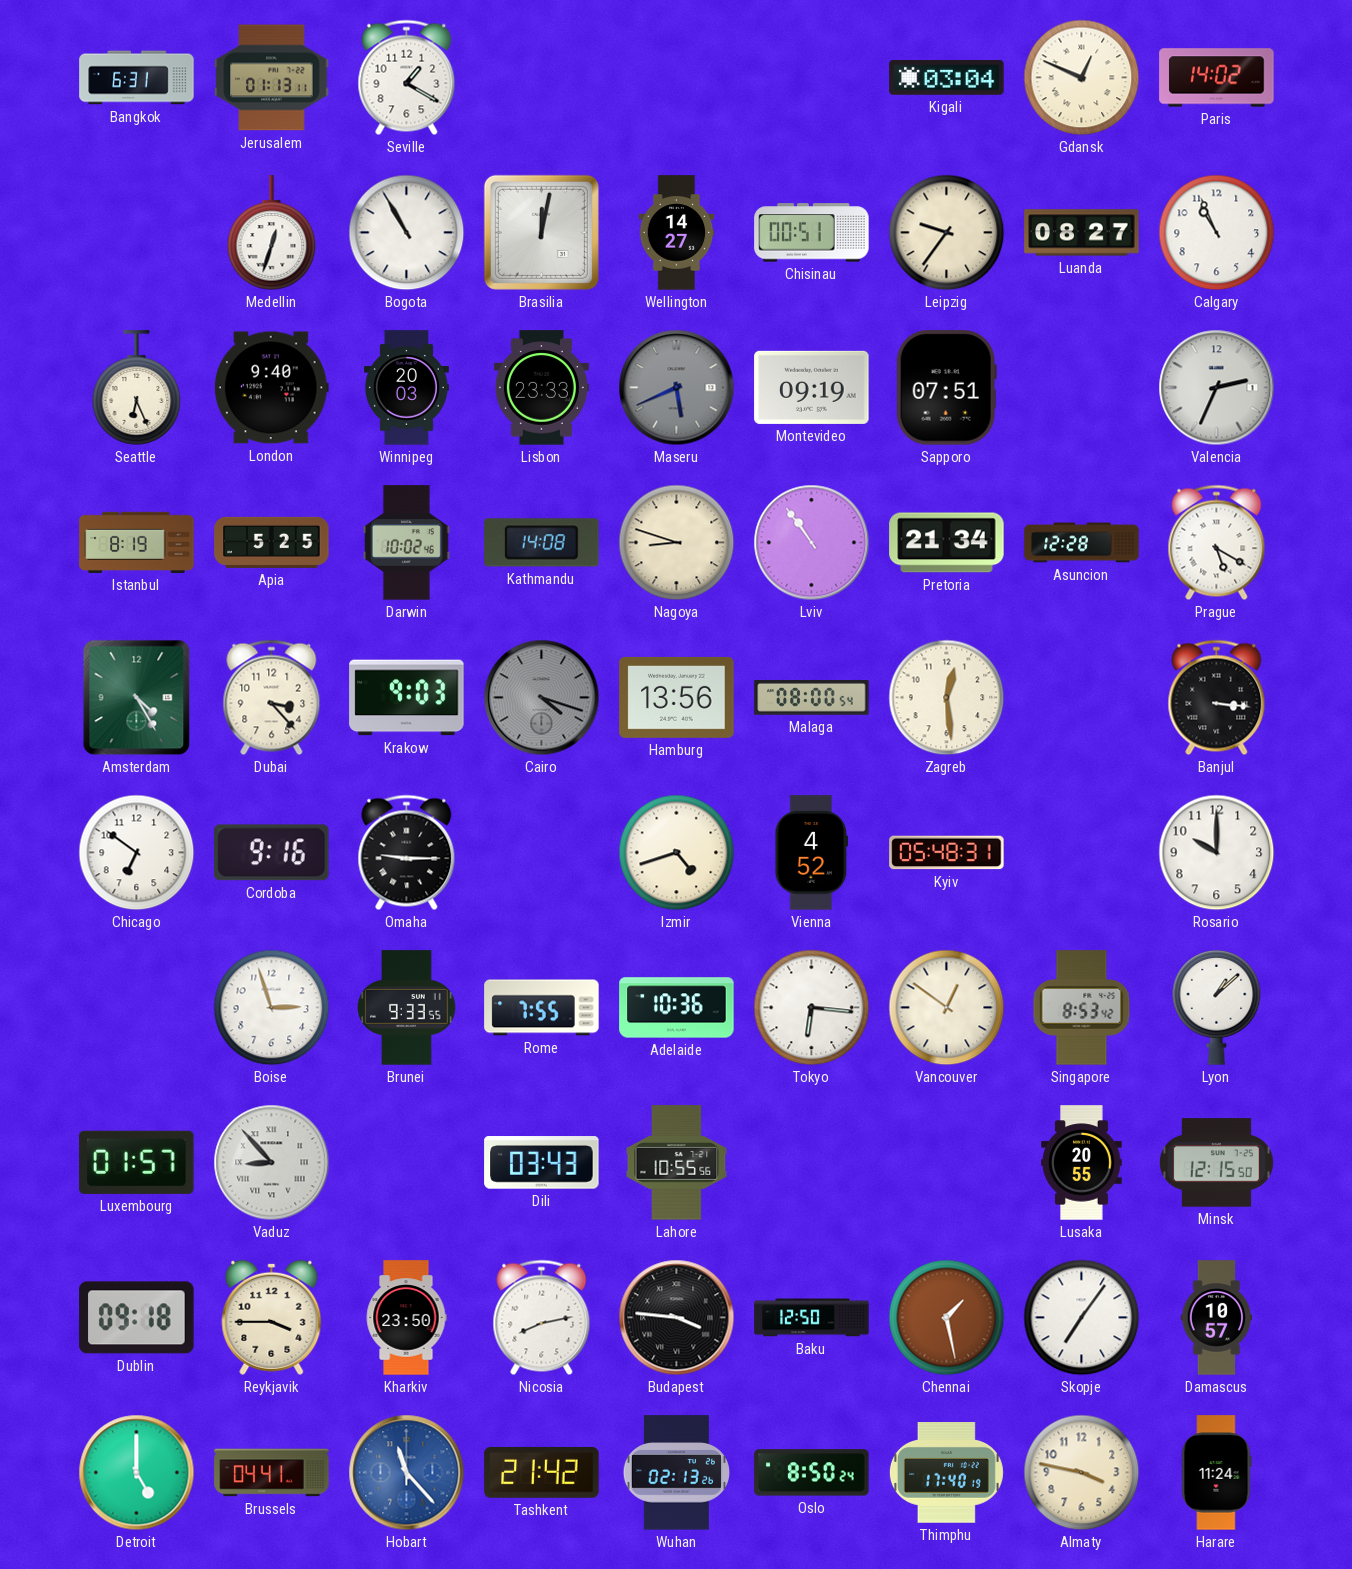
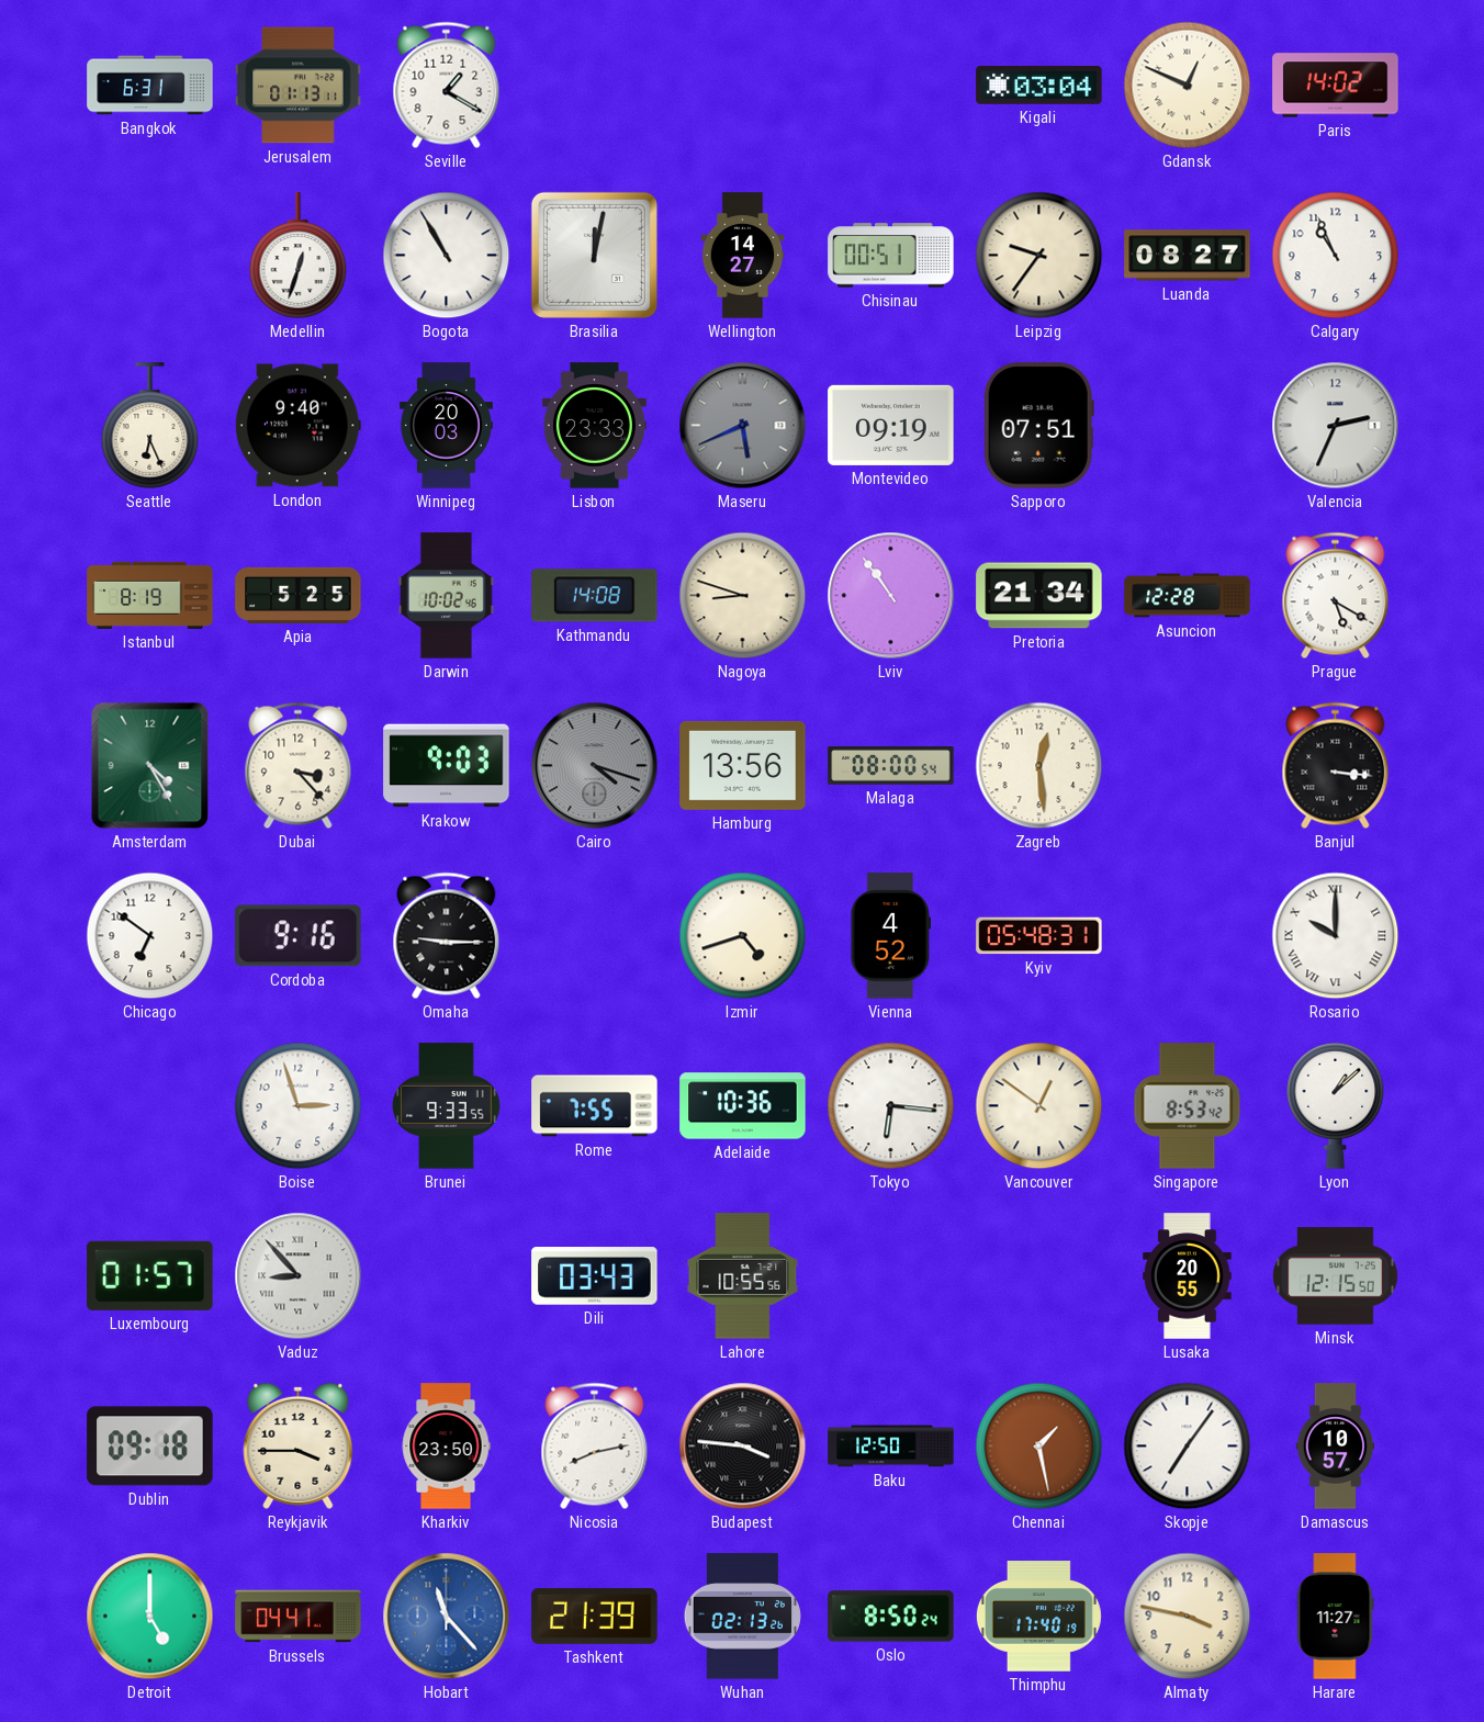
Rosario numerals: Arabic -> Roman (1336, 936)
Tashkent: 21:42 -> 21:39 (595, 1616)
Harare: 11:24 -> 11:27 (1335, 1617)
